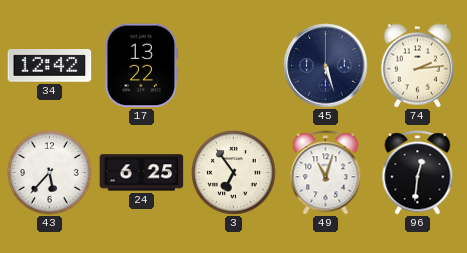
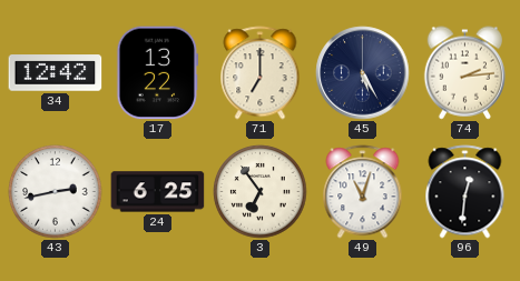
71: none -> 7:00 (261, 73)
45: 5:27 -> 5:25 (363, 73)
43: 5:37 -> 2:43 (56, 192)
